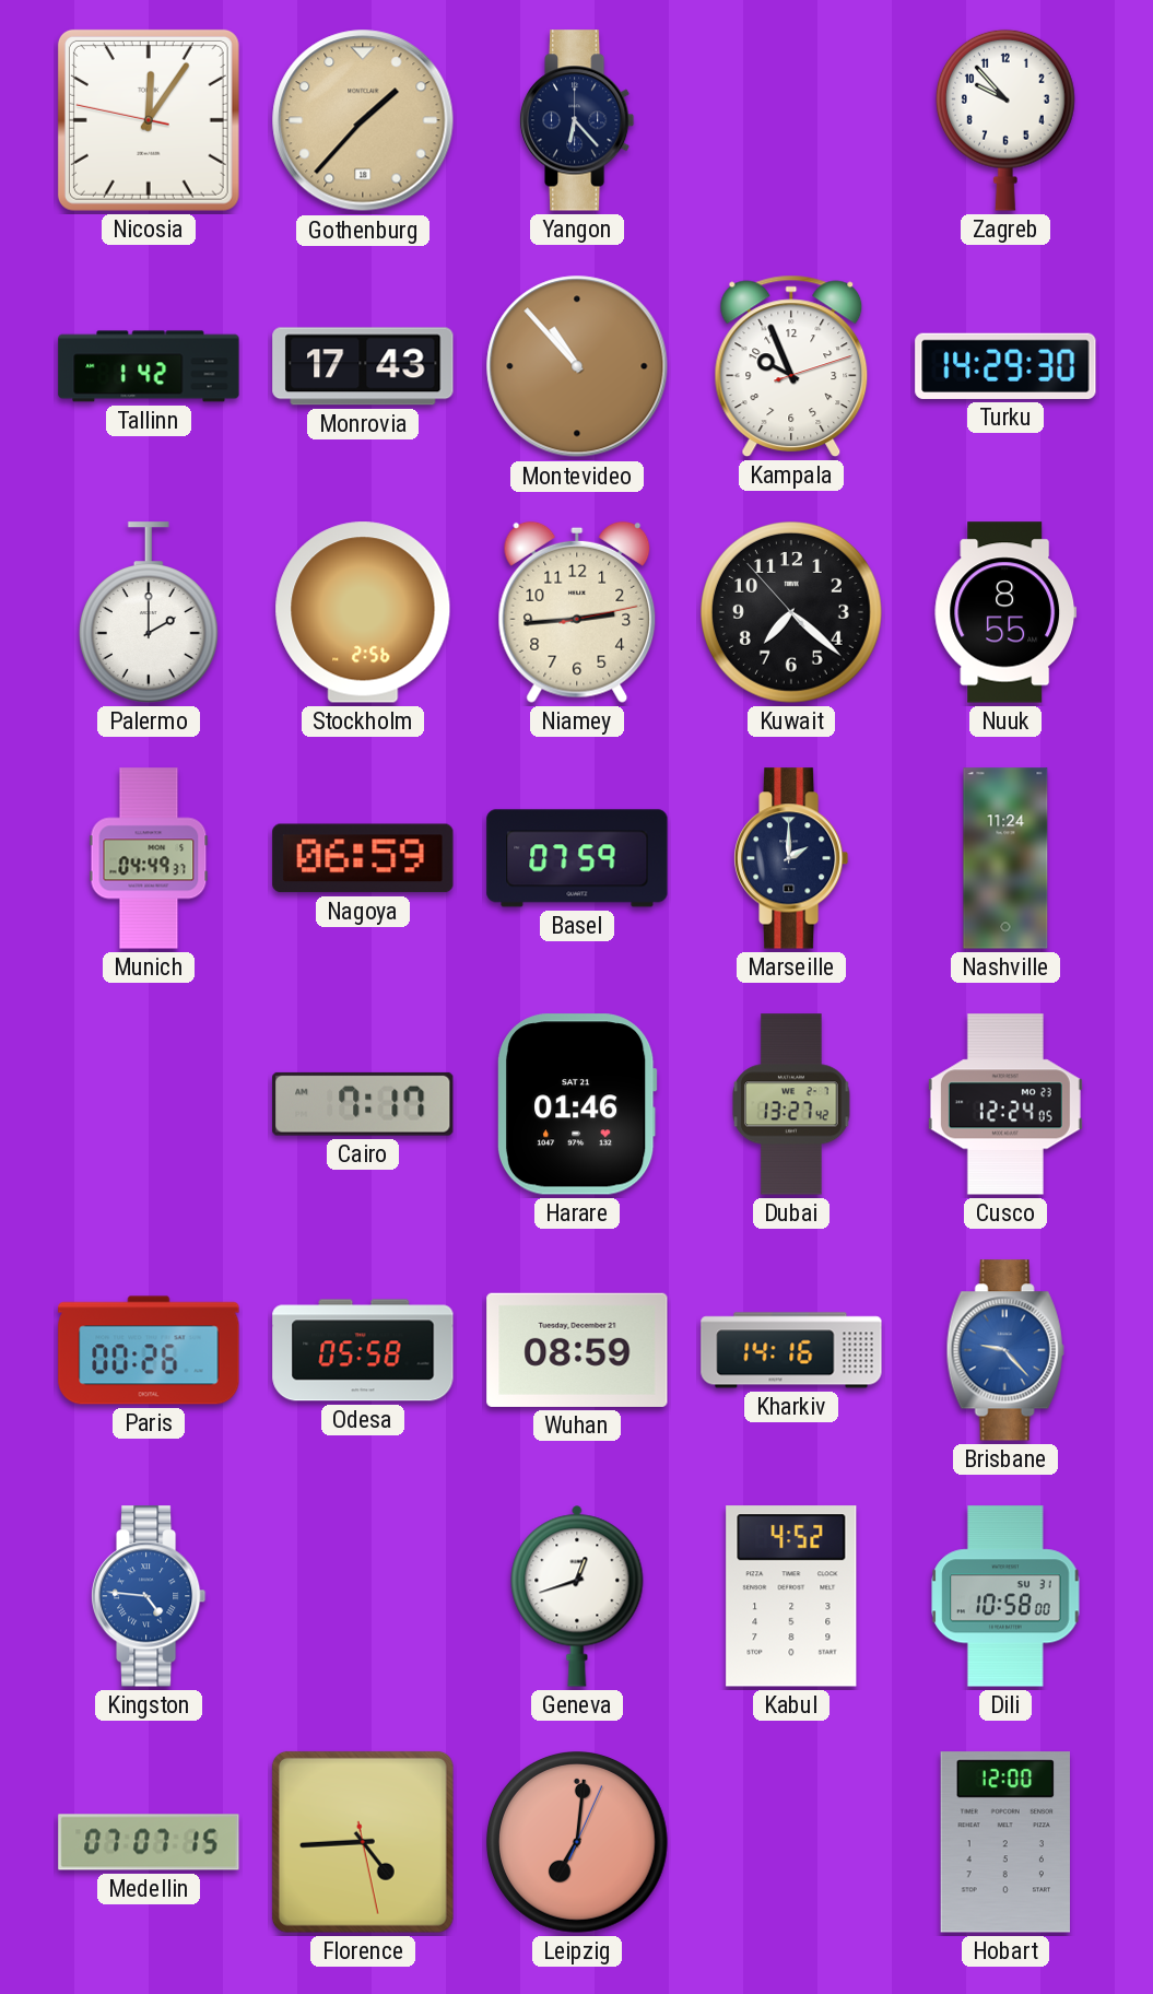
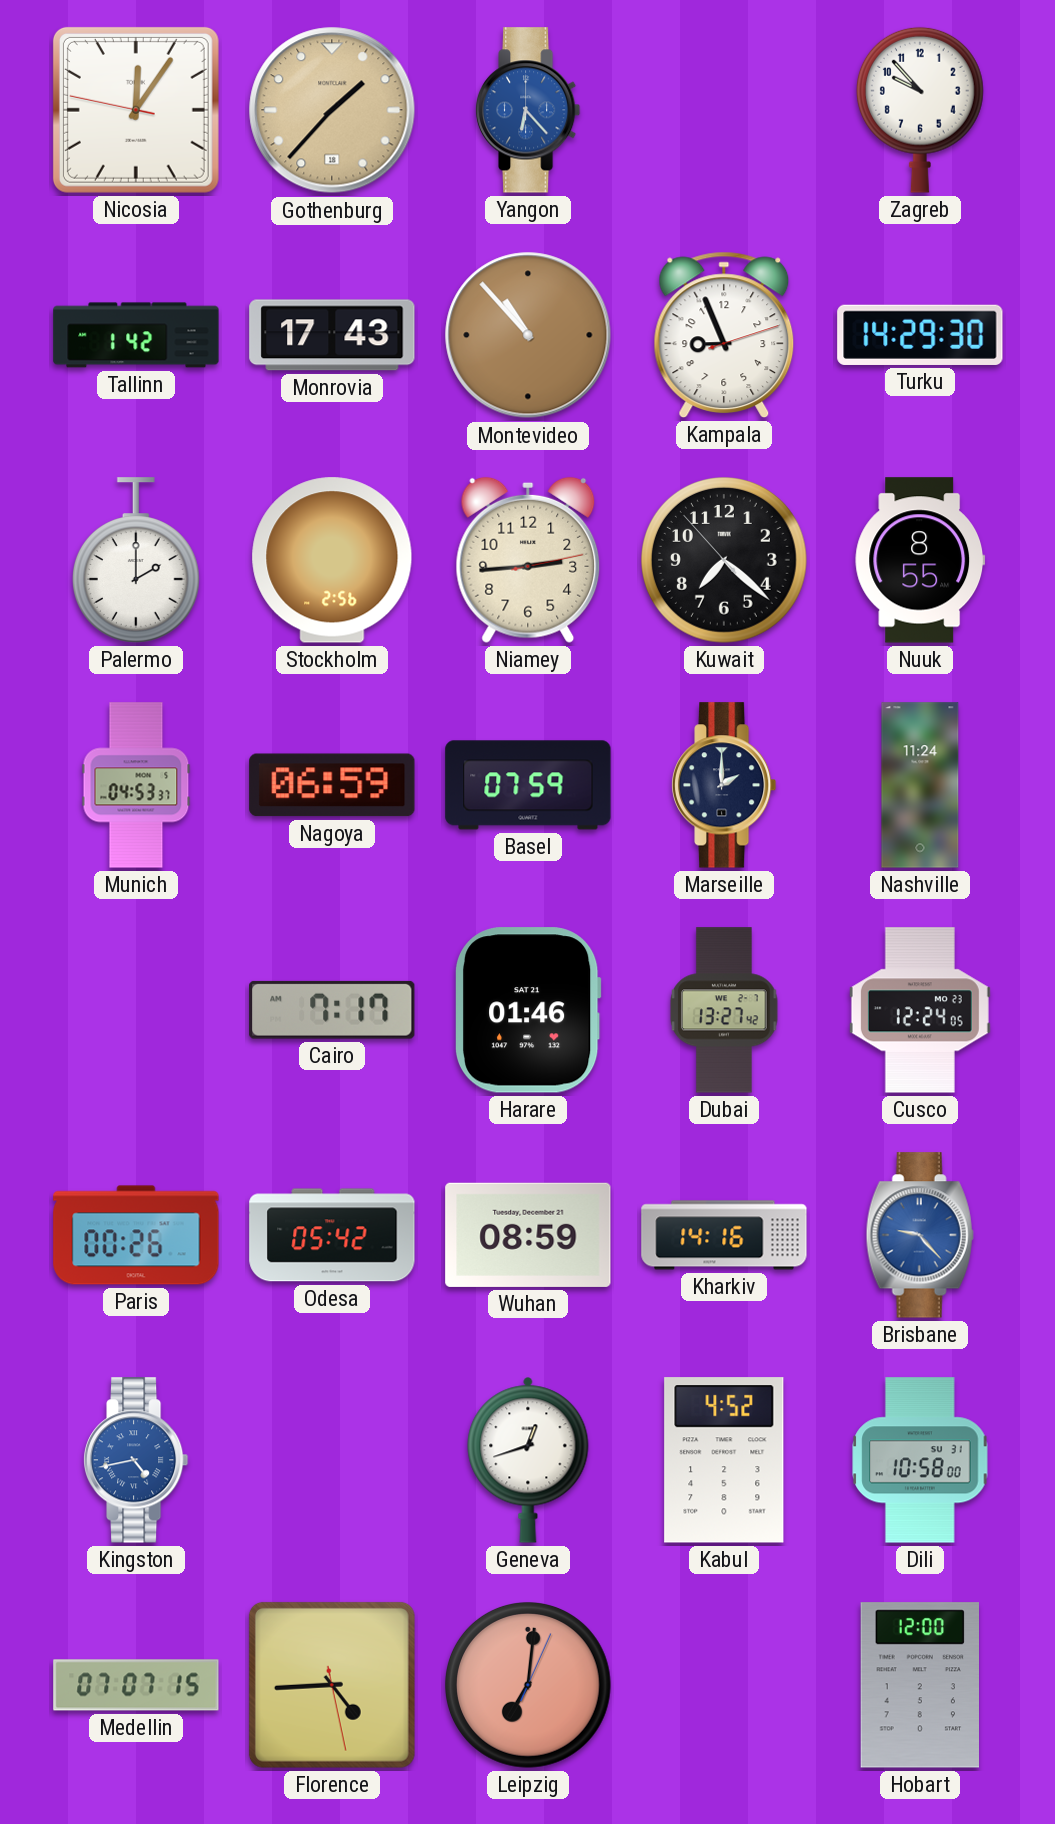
Yangon dial: navy -> blue (528, 110)
Kampala: 9:56 -> 8:56 (724, 335)
Munich: 04:49 -> 04:53 (136, 785)
Odesa: 05:58 -> 05:42 (332, 1235)
Kingston: 4:46 -> 4:43 (136, 1460)
